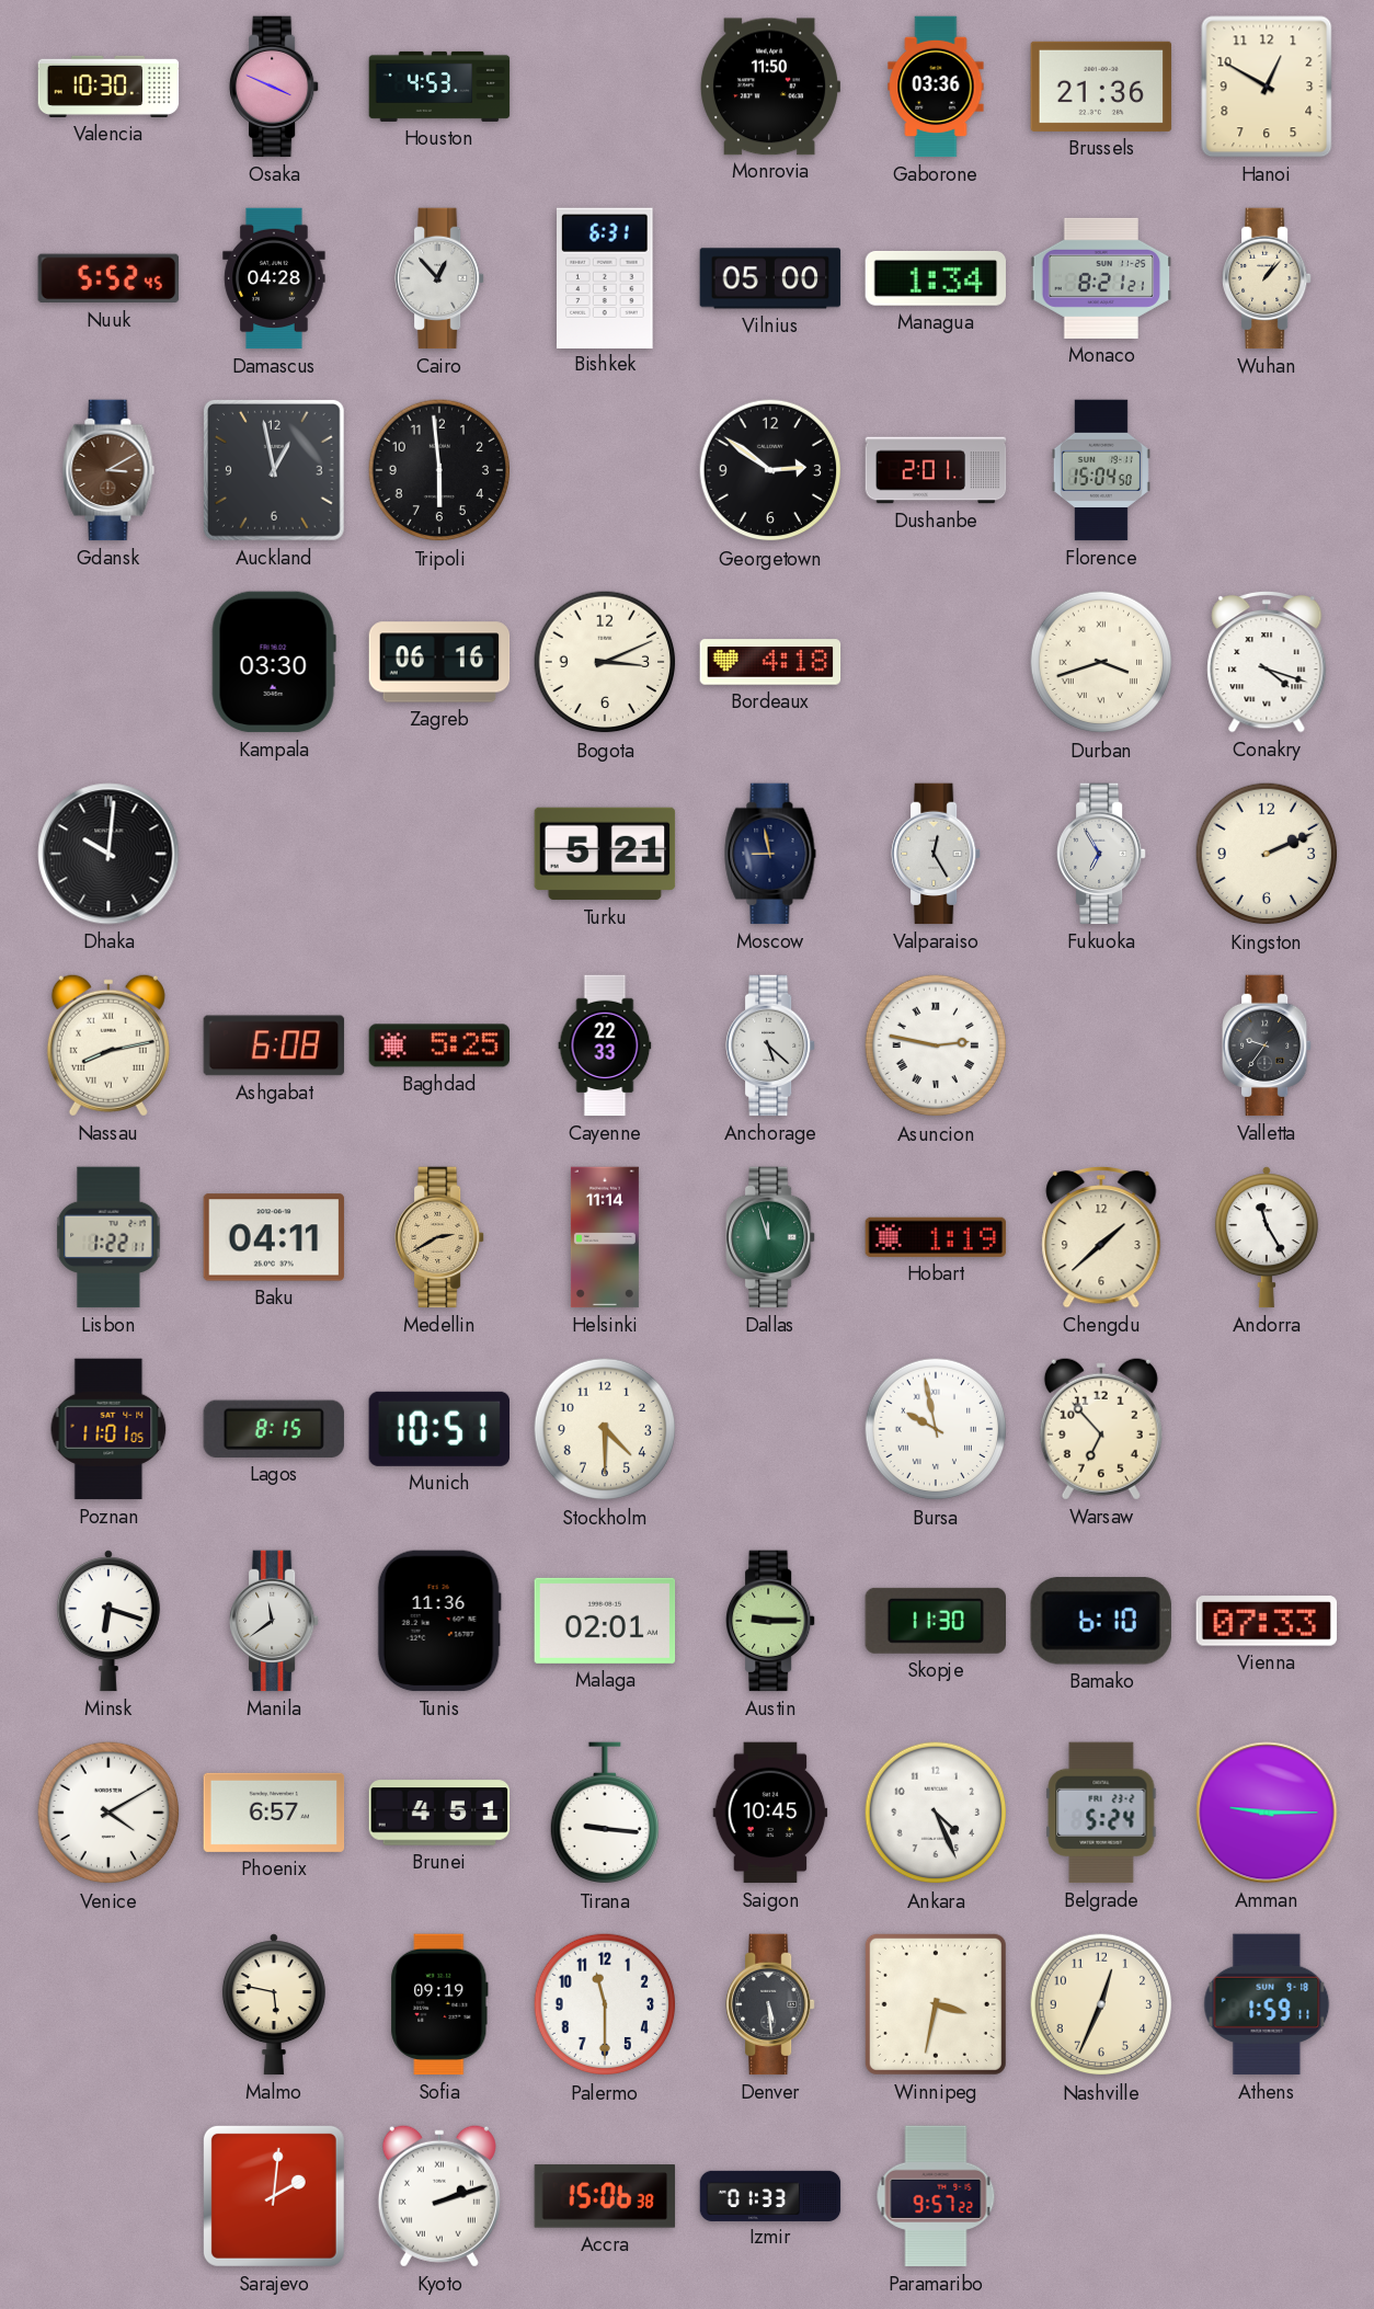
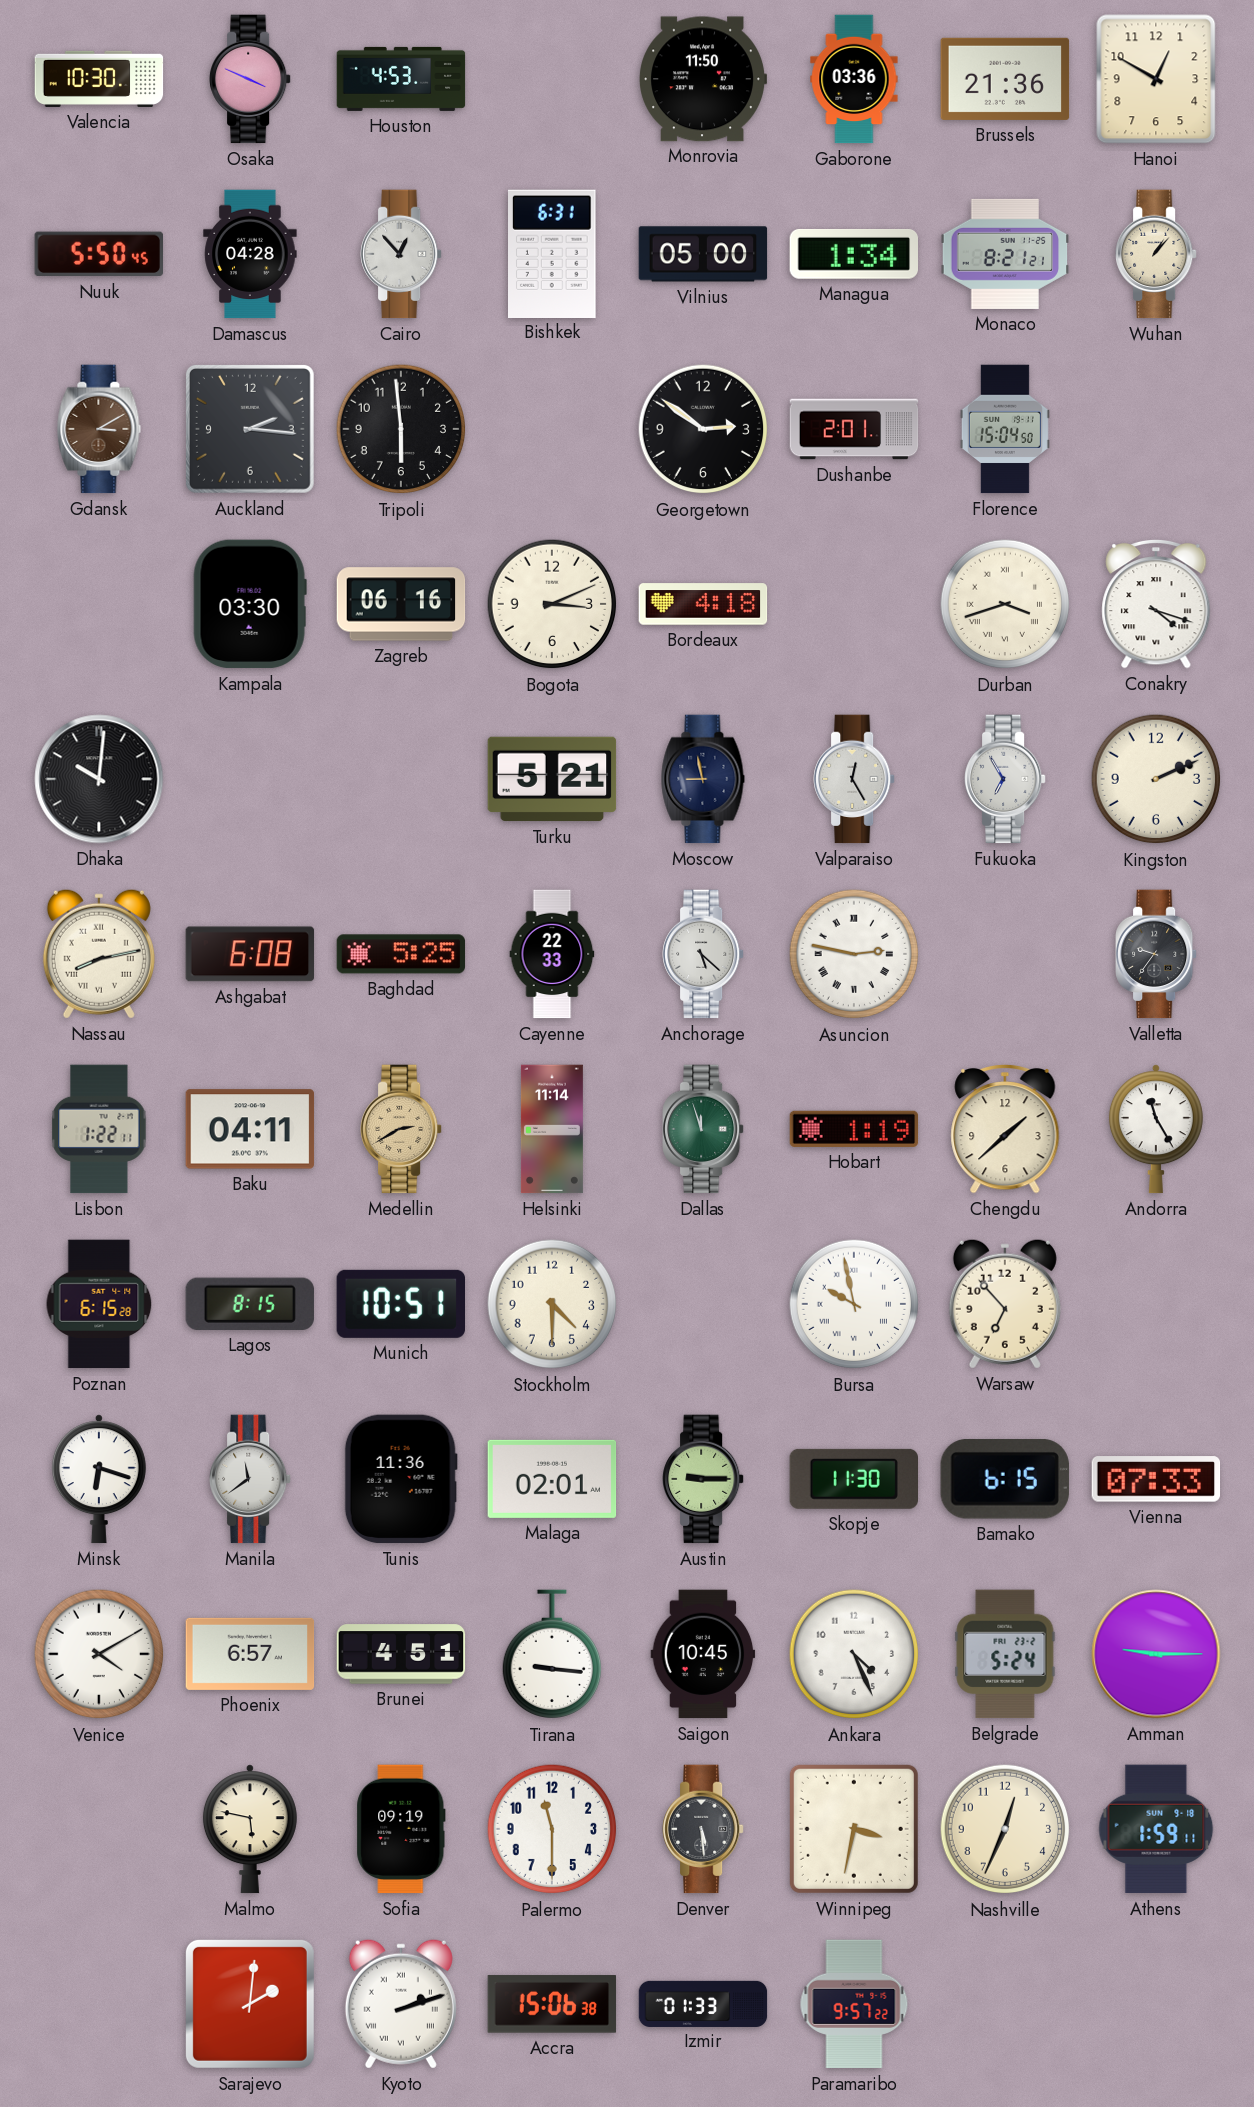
Nuuk: 5:52 -> 5:50 (98, 254)
Auckland: 12:58 -> 2:16 (250, 429)
Poznan: 11:01 -> 6:15 (99, 1304)
Bamako: 6:10 -> 6:15 (1005, 1480)
